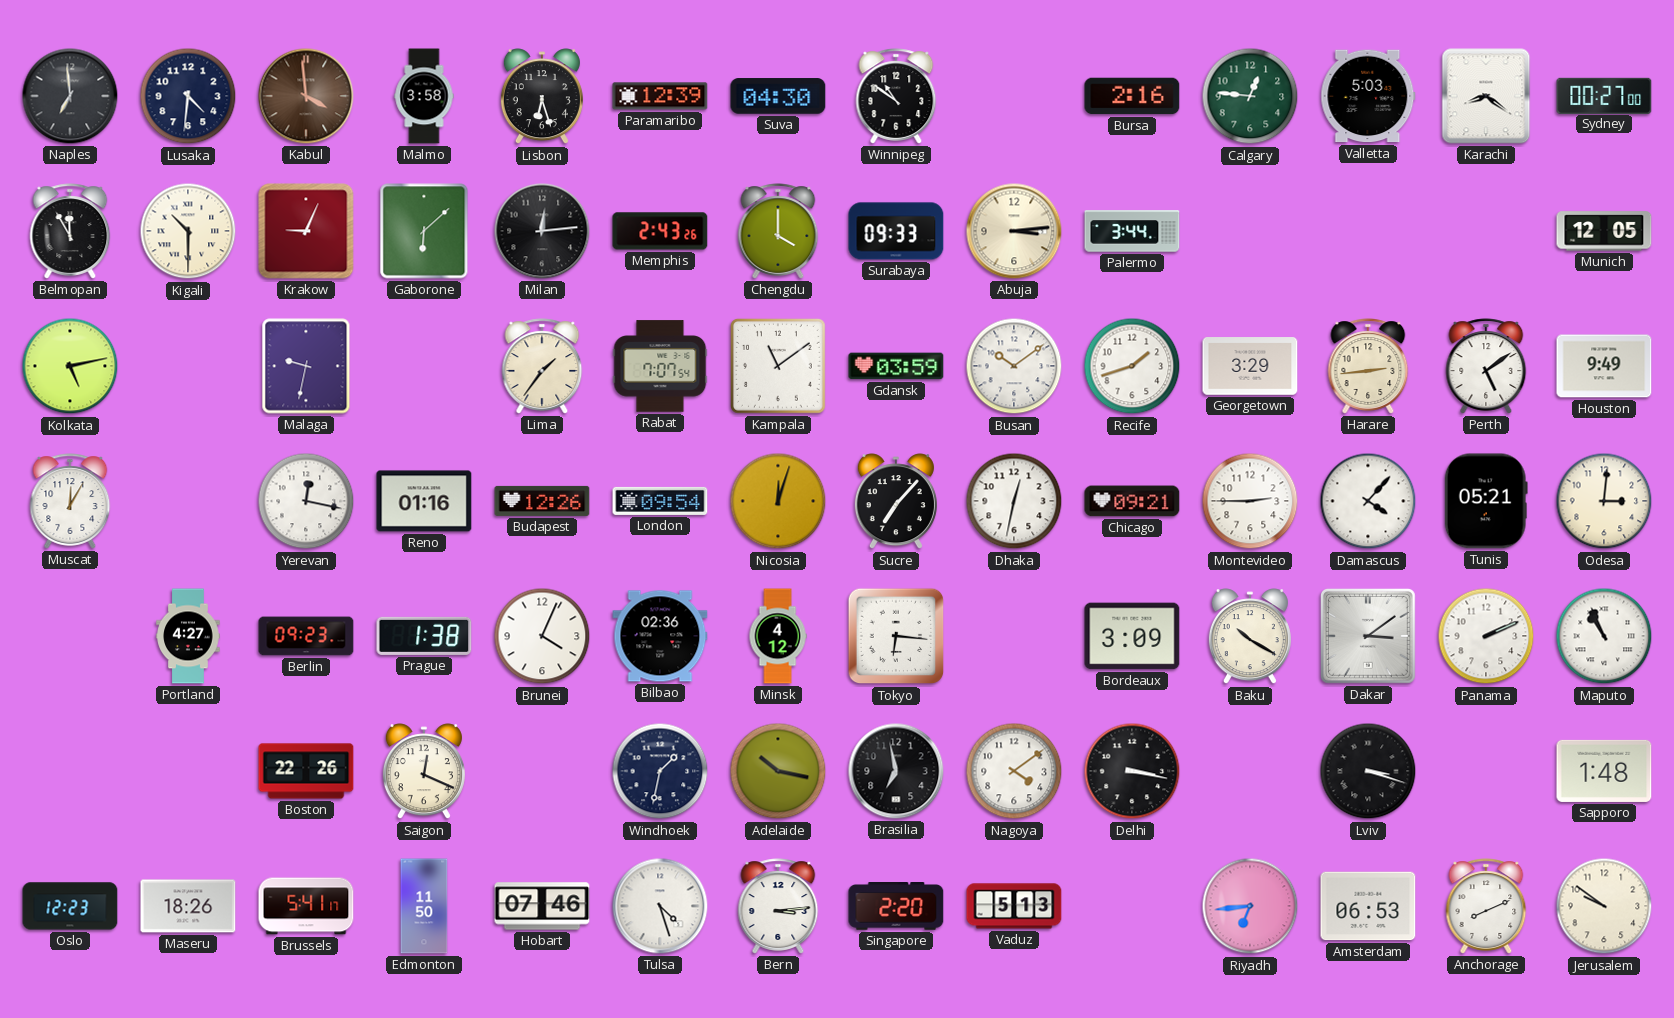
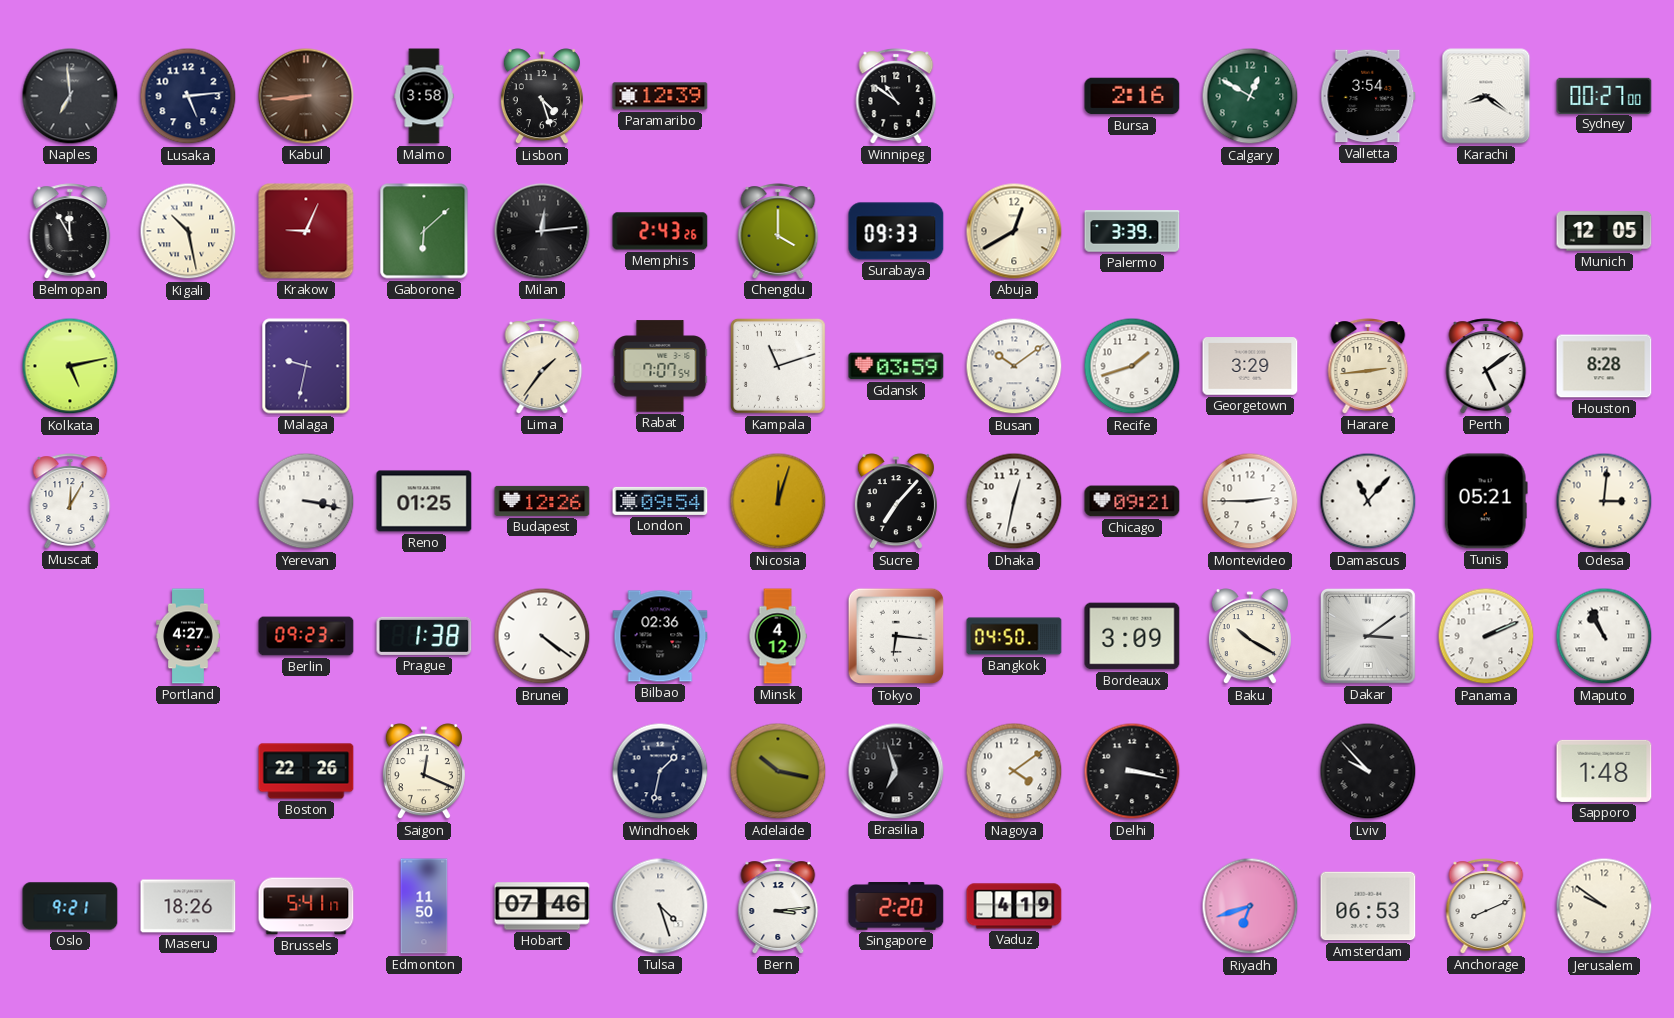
Lusaka: 4:31 -> 5:14 (188, 96)
Kabul: 3:59 -> 8:44 (306, 96)
Lisbon: 6:27 -> 4:27 (542, 97)
Suva: 04:30 -> none (778, 96)
Calgary: 12:46 -> 12:50 (1250, 96)
Valletta: 5:03 -> 3:54 (1368, 96)
Kigali: 10:30 -> 10:28 (188, 231)
Abuja: 3:14 -> 12:40 (1014, 231)
Palermo: 3:44 -> 3:39 (1132, 231)
Kampala: 11:09 -> 11:12 (778, 366)
Houston: 9:49 -> 8:28 (1604, 366)
Yerevan: 12:17 -> 3:17 (306, 501)
Reno: 01:16 -> 01:25 (424, 501)
Damascus: 4:07 -> 11:07 (1368, 501)
Brunei: 4:04 -> 4:21 (542, 636)
Bangkok: none -> 04:50 (1014, 636)
Brasilia: 6:58 -> 6:57 (896, 771)
Lviv: 3:18 -> 9:53 (1368, 771)
Oslo: 12:23 -> 9:21 (70, 906)
Vaduz: 5:13 -> 4:19 (1014, 906)
Riyadh: 6:44 -> 6:42 (1250, 906)
